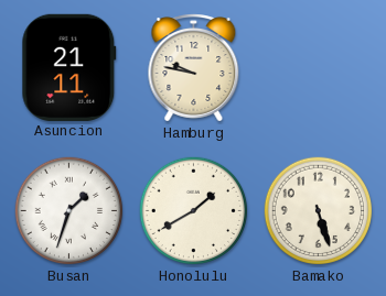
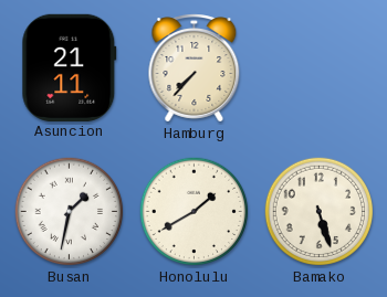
Hamburg: 9:47 -> 7:37 (195, 68)
Busan: 1:33 -> 1:32 (70, 212)
